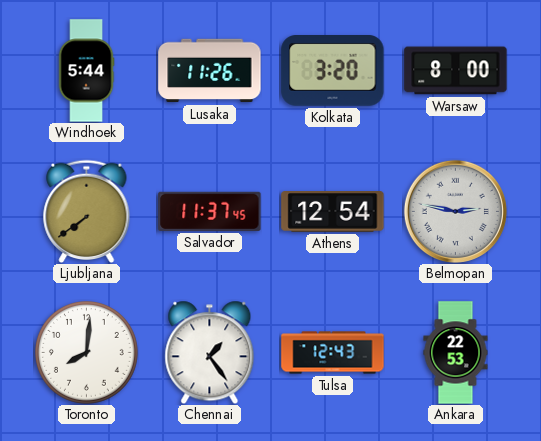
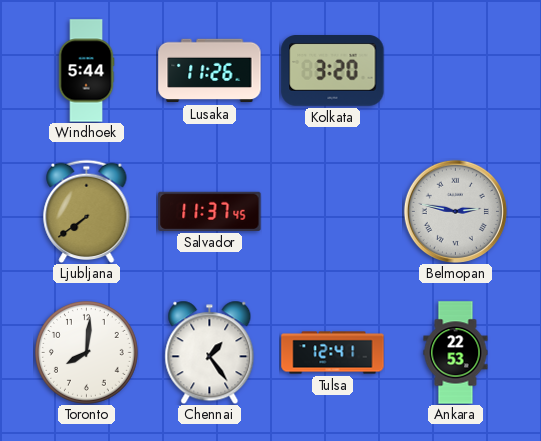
Warsaw: 8:00 -> none (456, 71)
Athens: 12:54 -> none (333, 212)
Tulsa: 12:43 -> 12:41 (333, 353)
